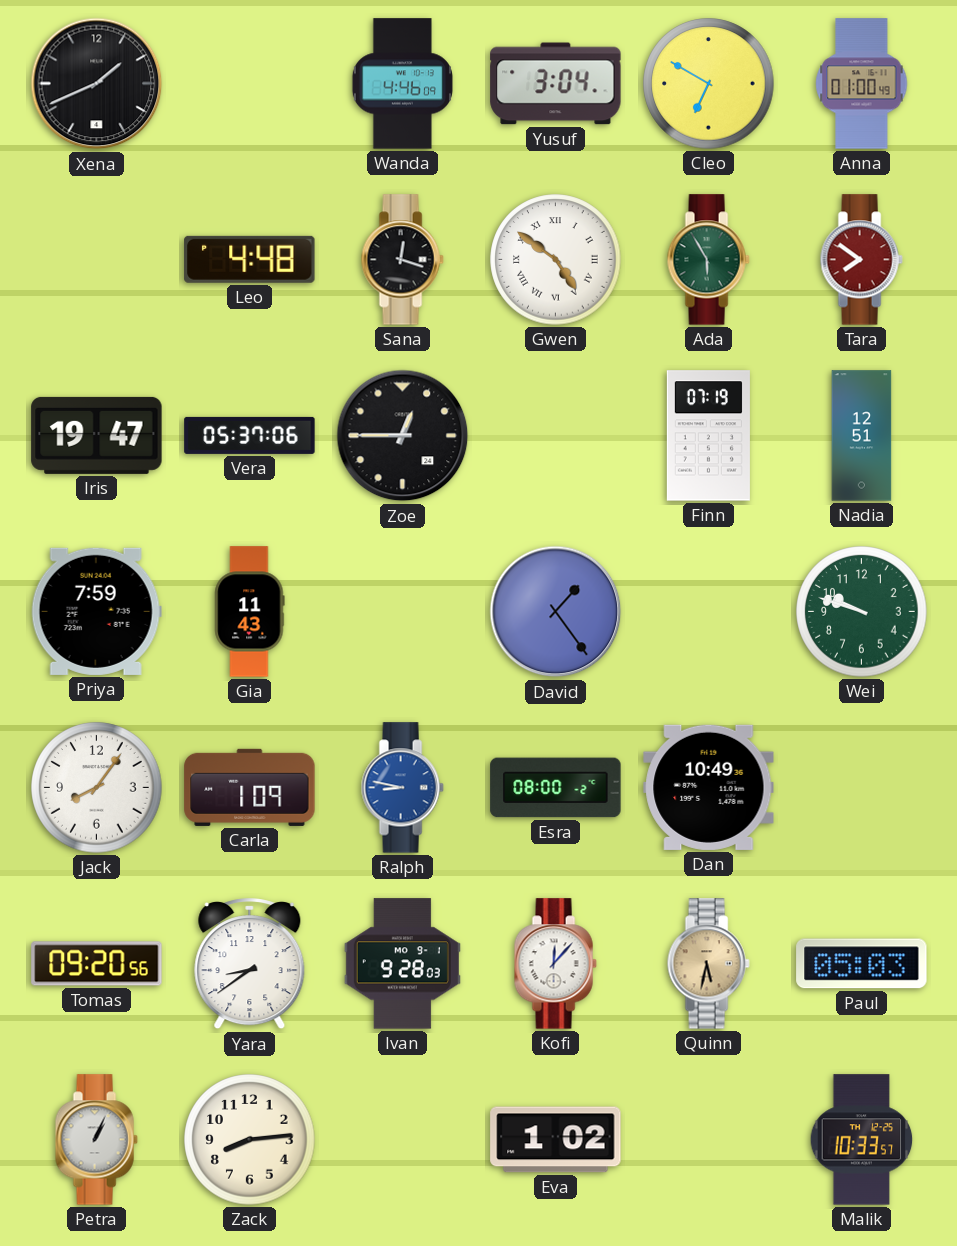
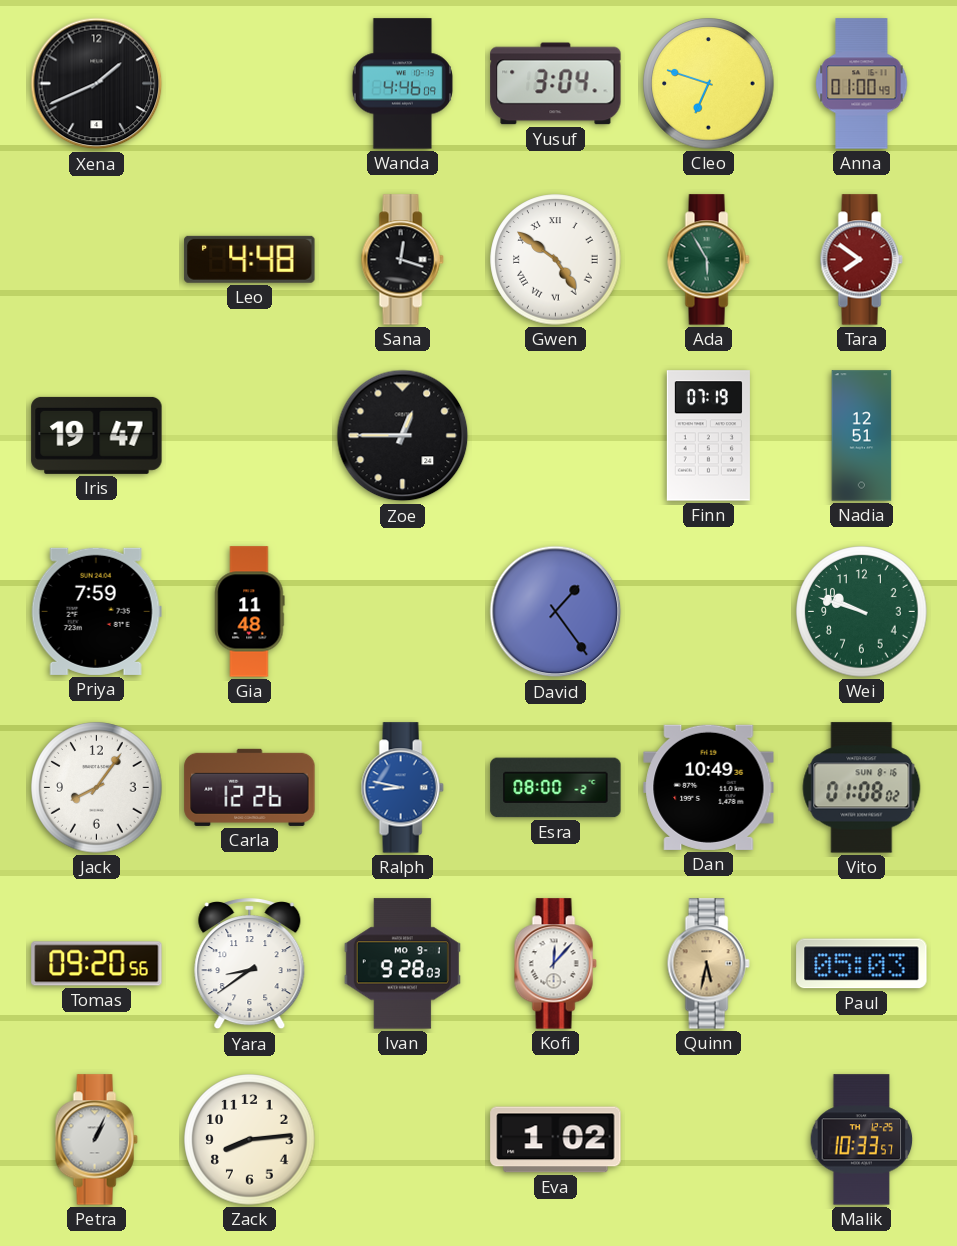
Cleo: 6:50 -> 6:48 (709, 84)
Vera: 05:37 -> none (250, 435)
Gia: 11:43 -> 11:48 (250, 612)
Carla: 1:09 -> 12:26 (250, 787)
Vito: none -> 01:08 (862, 788)
